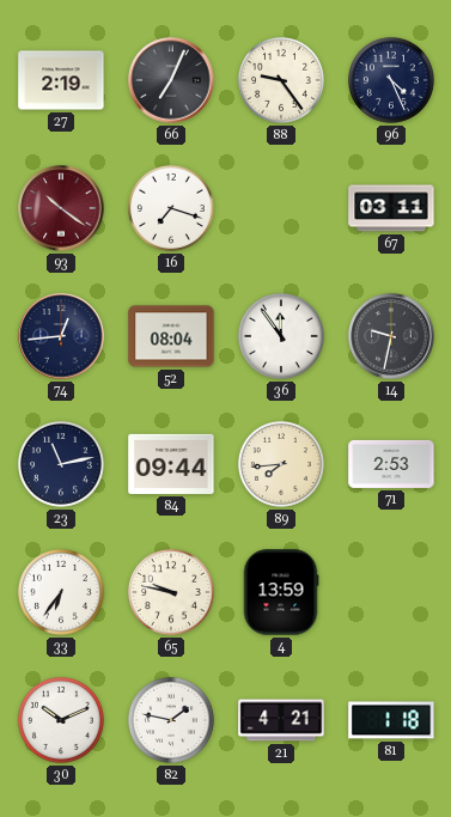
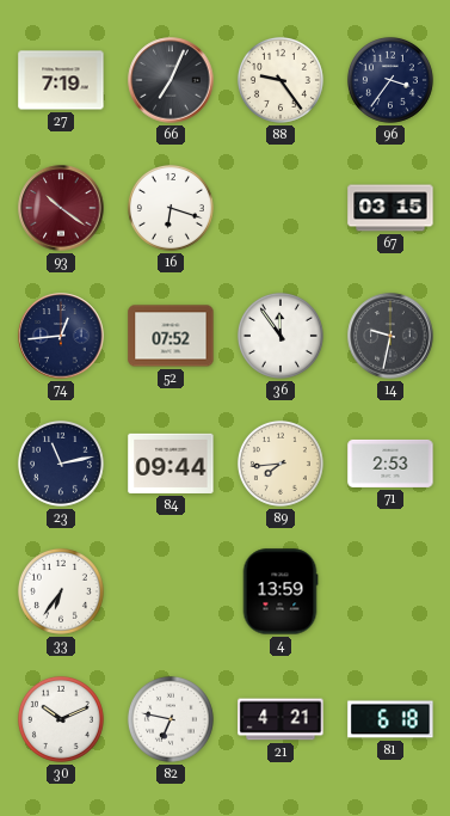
27: 2:19 -> 7:19 (61, 80)
96: 4:26 -> 3:36 (390, 80)
16: 7:18 -> 6:18 (171, 208)
67: 03:11 -> 03:15 (390, 208)
52: 08:04 -> 07:52 (171, 336)
65: 9:47 -> none (171, 592)
82: 1:47 -> 6:47 (171, 719)
81: 1:18 -> 6:18 (390, 719)
